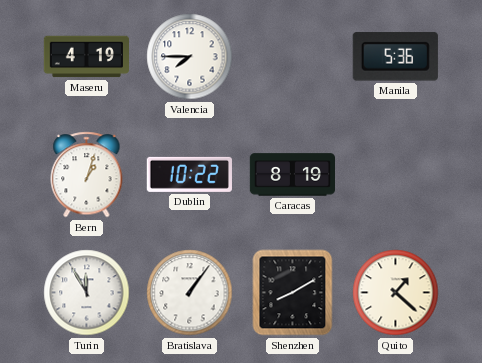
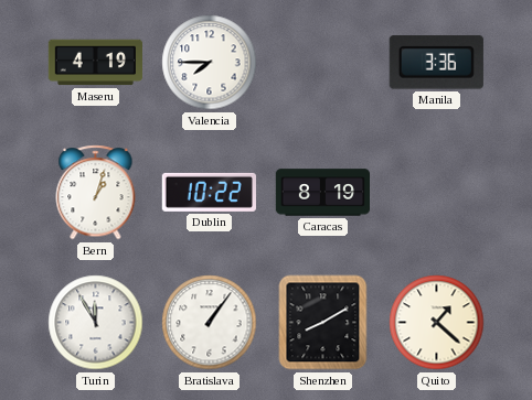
Manila: 5:36 -> 3:36 (436, 63)
